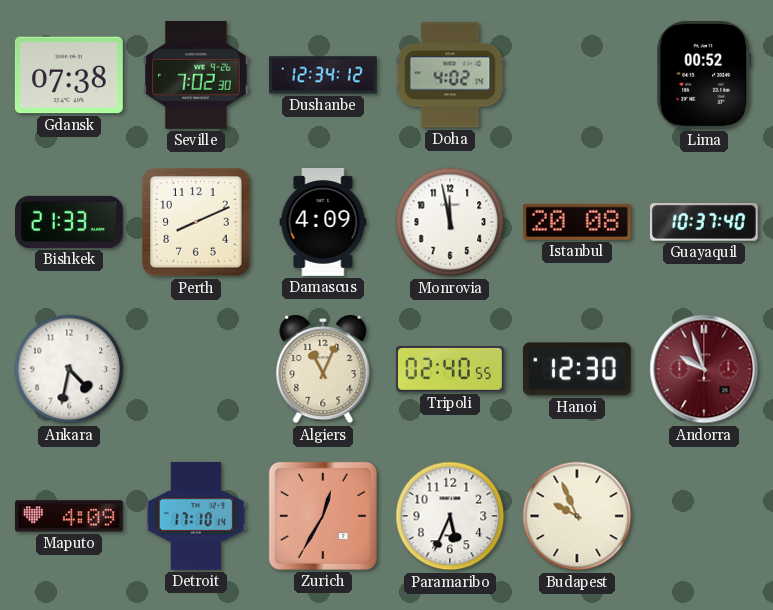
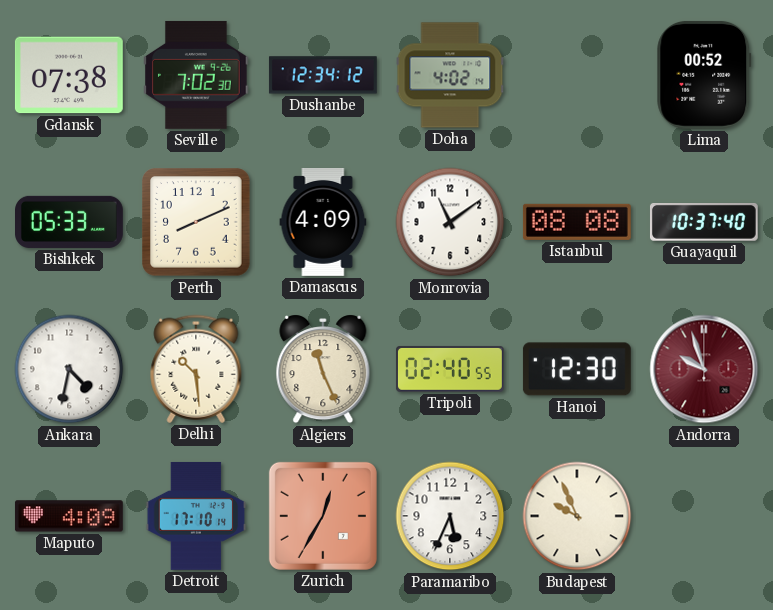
Bishkek: 21:33 -> 05:33 (70, 222)
Monrovia: 11:58 -> 11:09 (450, 222)
Istanbul: 20:08 -> 08:08 (577, 222)
Delhi: none -> 10:29 (196, 369)
Algiers: 11:04 -> 11:26 (323, 369)
